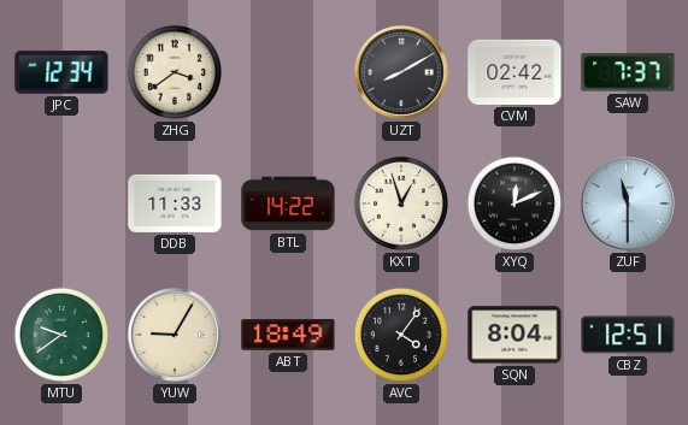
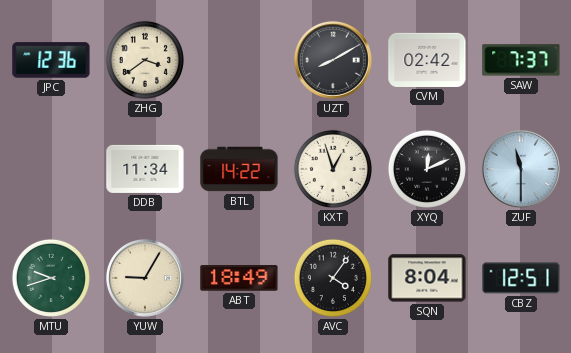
JPC: 12:34 -> 12:36 (51, 60)
DDB: 11:33 -> 11:34 (145, 169)
MTU: 9:39 -> 9:42 (51, 278)
